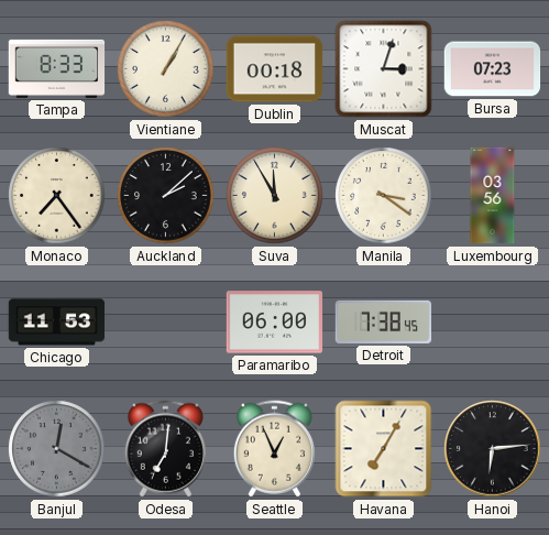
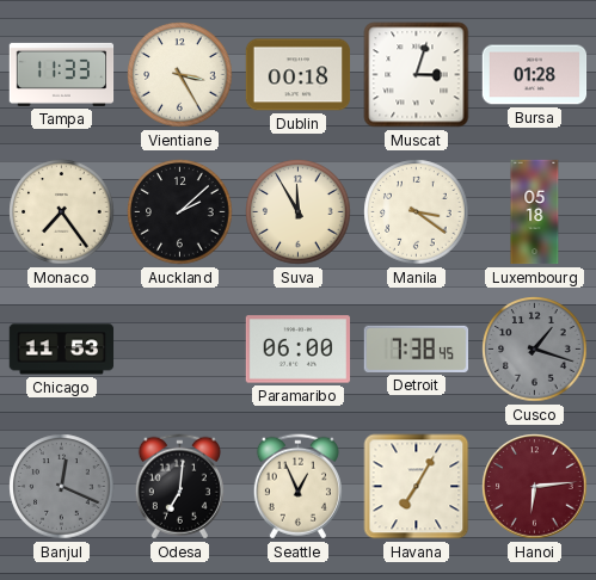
Tampa: 8:33 -> 11:33 (62, 74)
Vientiane: 1:05 -> 3:25 (180, 75)
Bursa: 07:23 -> 01:28 (535, 75)
Luxembourg: 03:56 -> 05:18 (535, 212)
Cusco: none -> 1:18 (535, 350)
Banjul: 12:20 -> 12:19 (62, 487)
Hanoi dial: black -> burgundy (535, 487)
